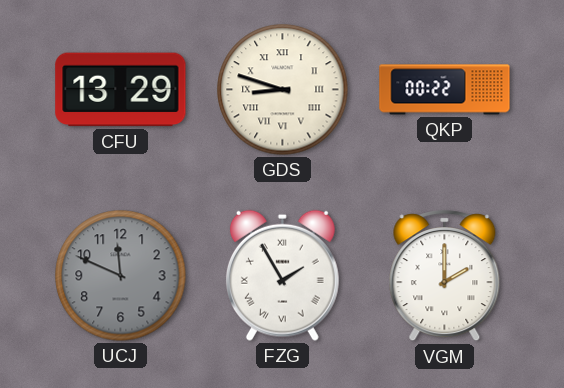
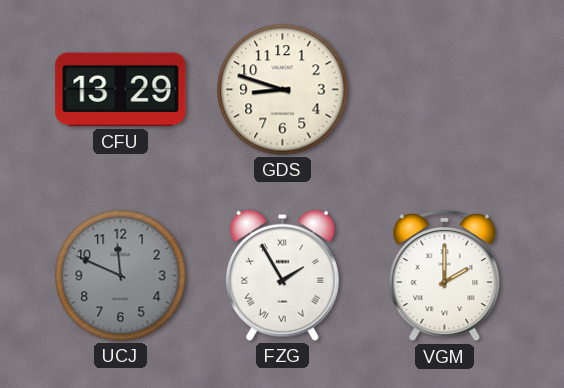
GDS numerals: Roman -> Arabic (283, 90)
QKP: 00:22 -> none (445, 90)
